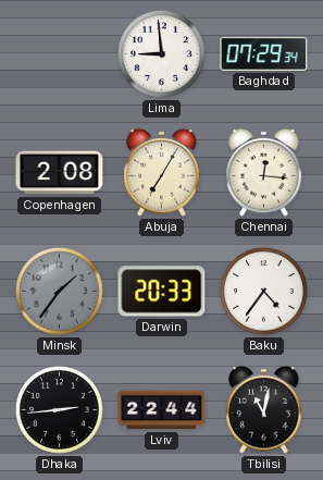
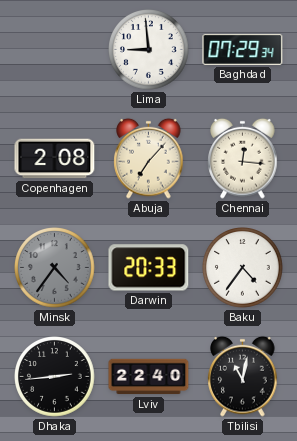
Abuja: 7:05 -> 7:07 (149, 158)
Minsk: 1:36 -> 4:36 (55, 268)
Lviv: 22:44 -> 22:40 (149, 377)
